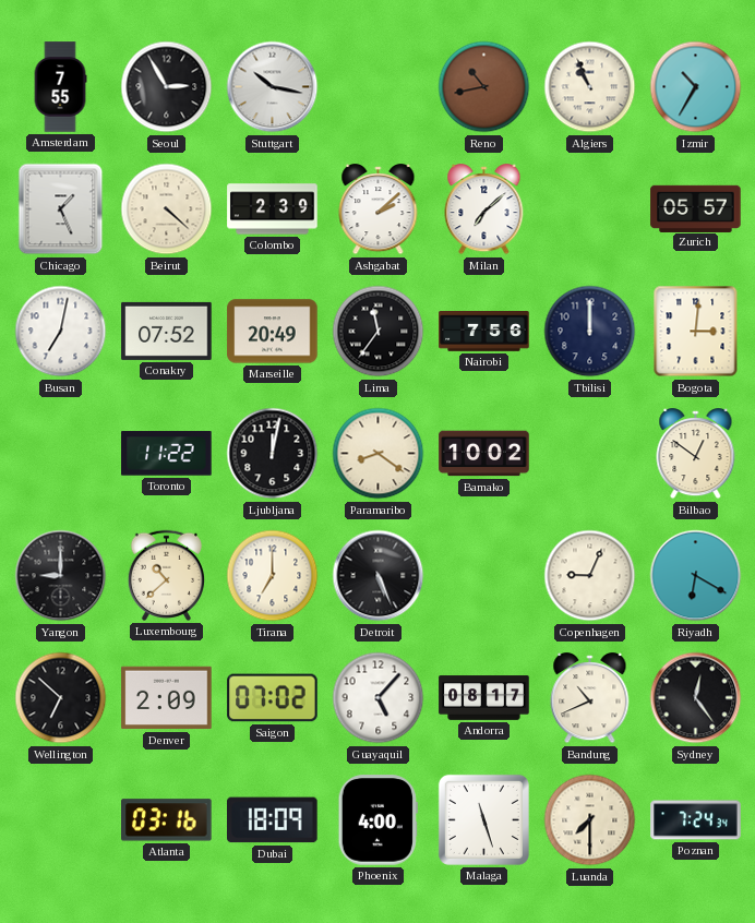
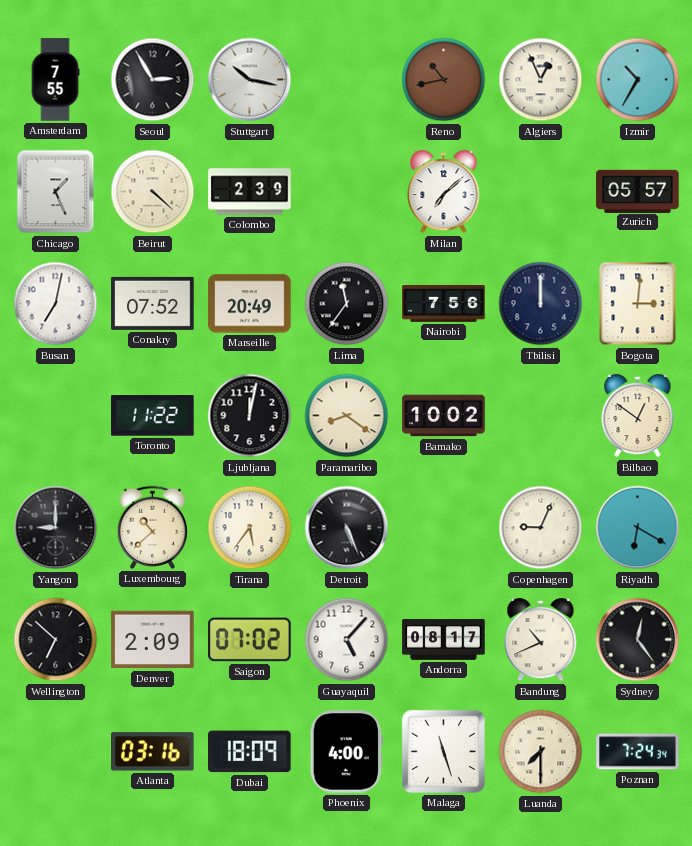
Algiers: 10:56 -> 12:56 (541, 80)
Ashgabat: 2:08 -> none (379, 209)
Tirana: 7:00 -> 5:36 (250, 528)
